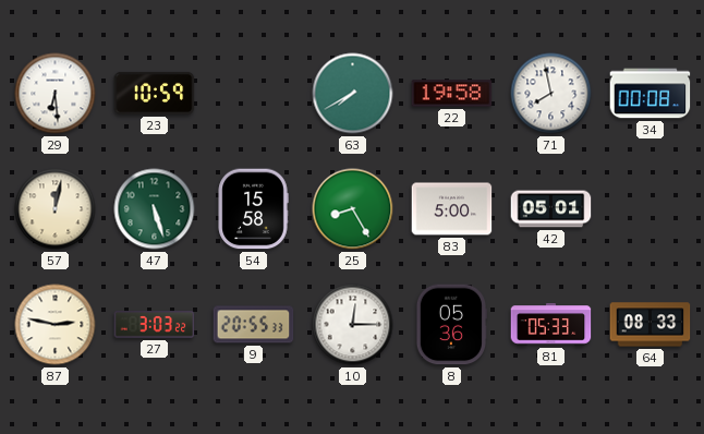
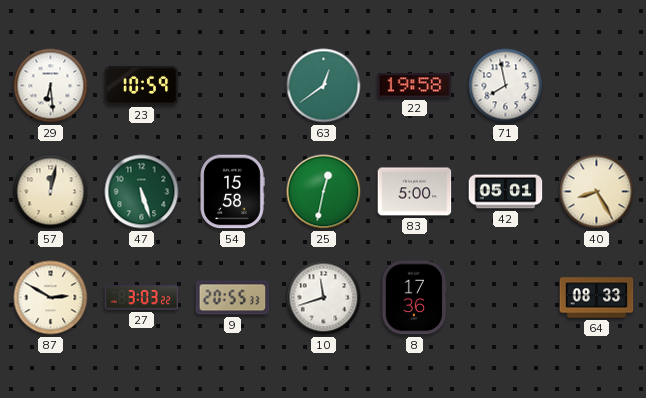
63: 7:40 -> 12:39 (324, 86)
34: 00:08 -> none (651, 94)
25: 8:25 -> 12:32 (324, 192)
40: none -> 8:25 (597, 192)
87: 2:47 -> 2:50 (51, 298)
10: 12:15 -> 11:42 (324, 298)
8: 05:36 -> 17:36 (413, 298)
81: 05:33 -> none (551, 325)
